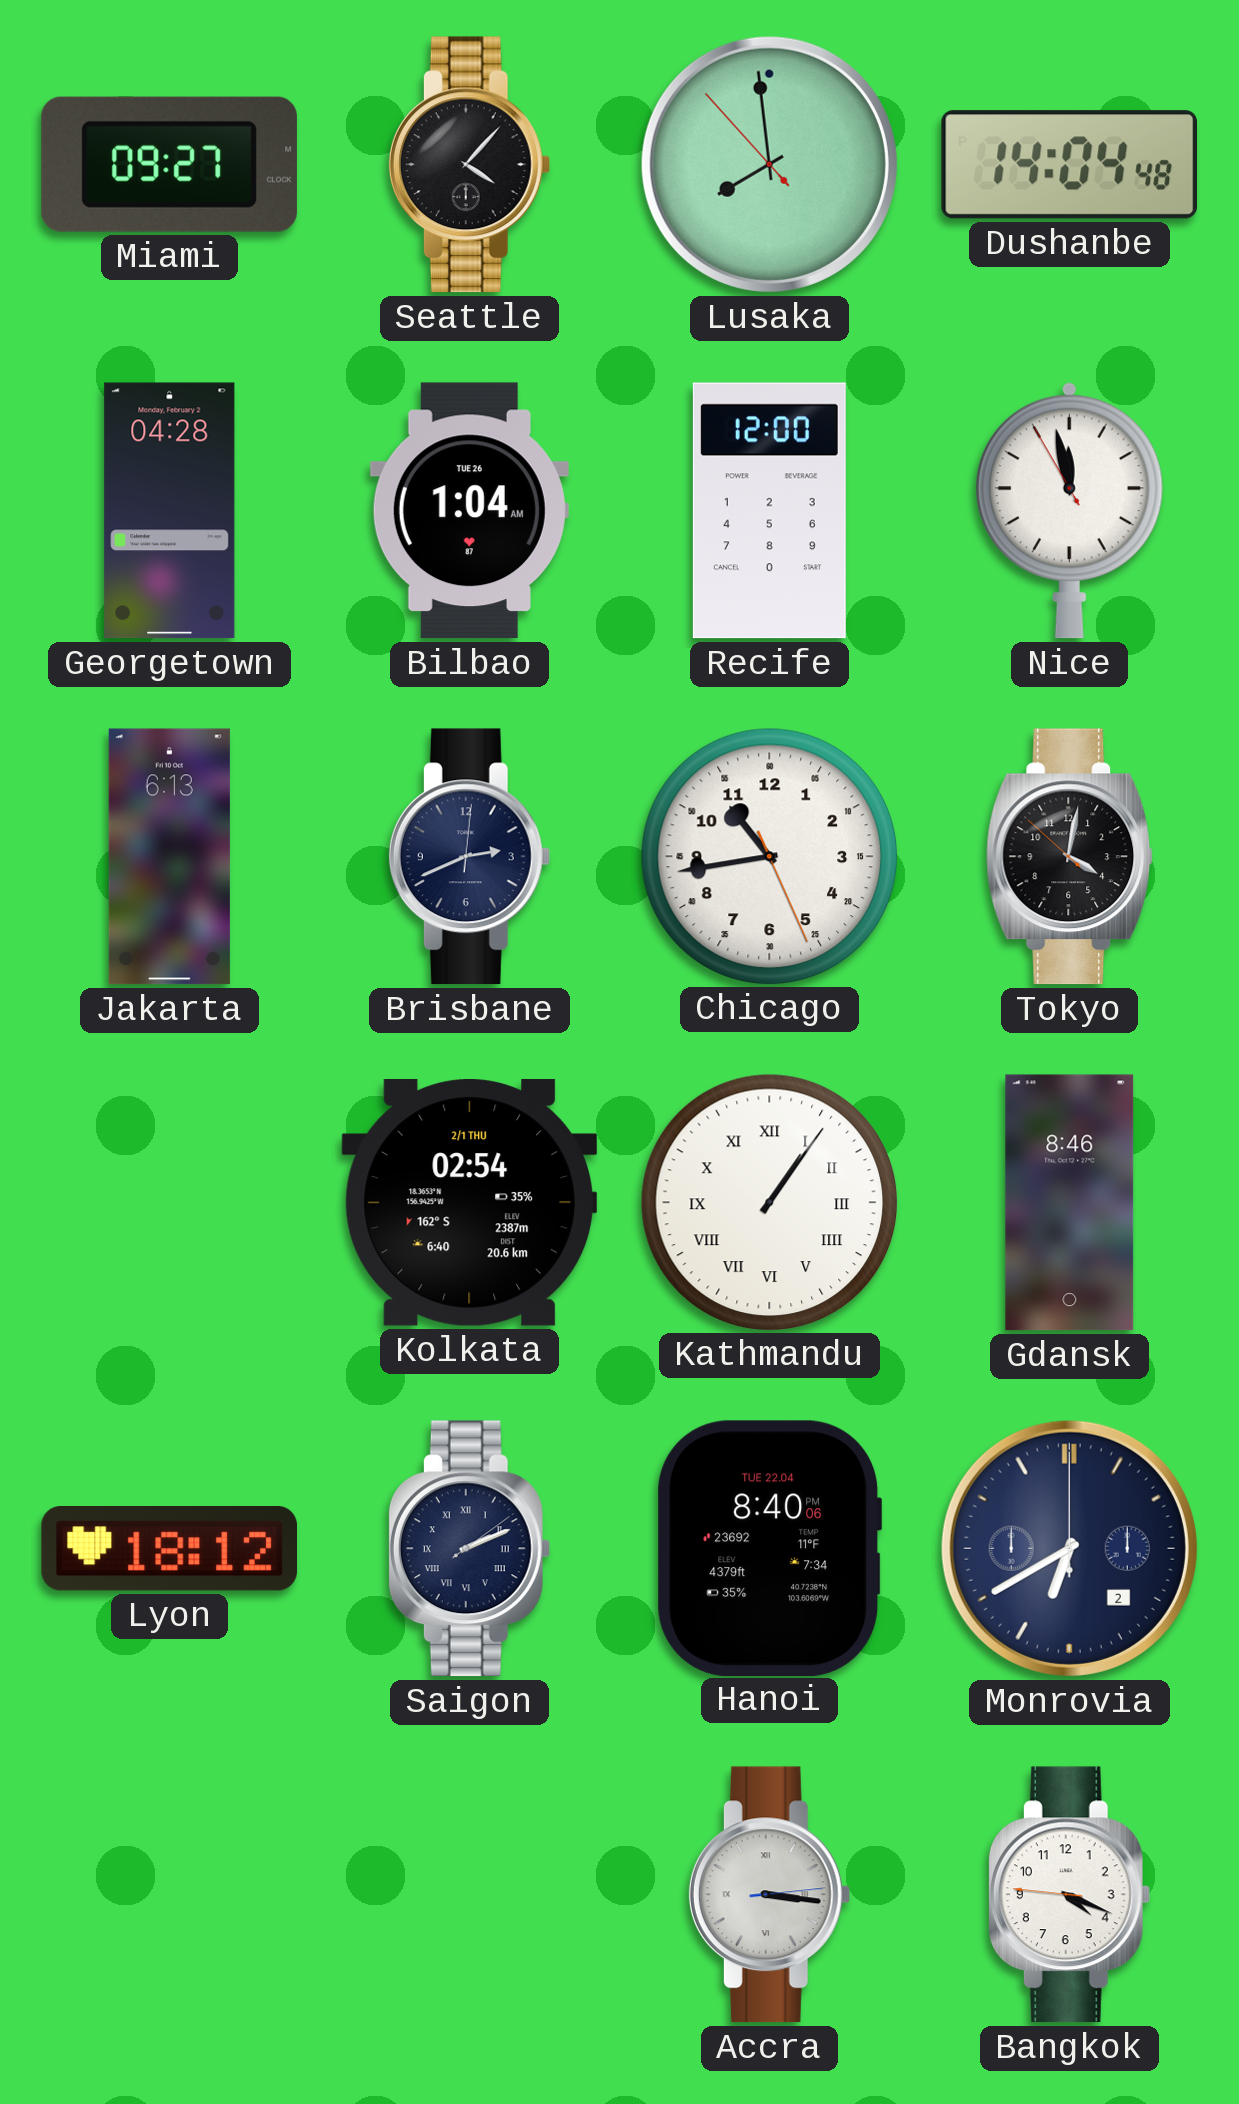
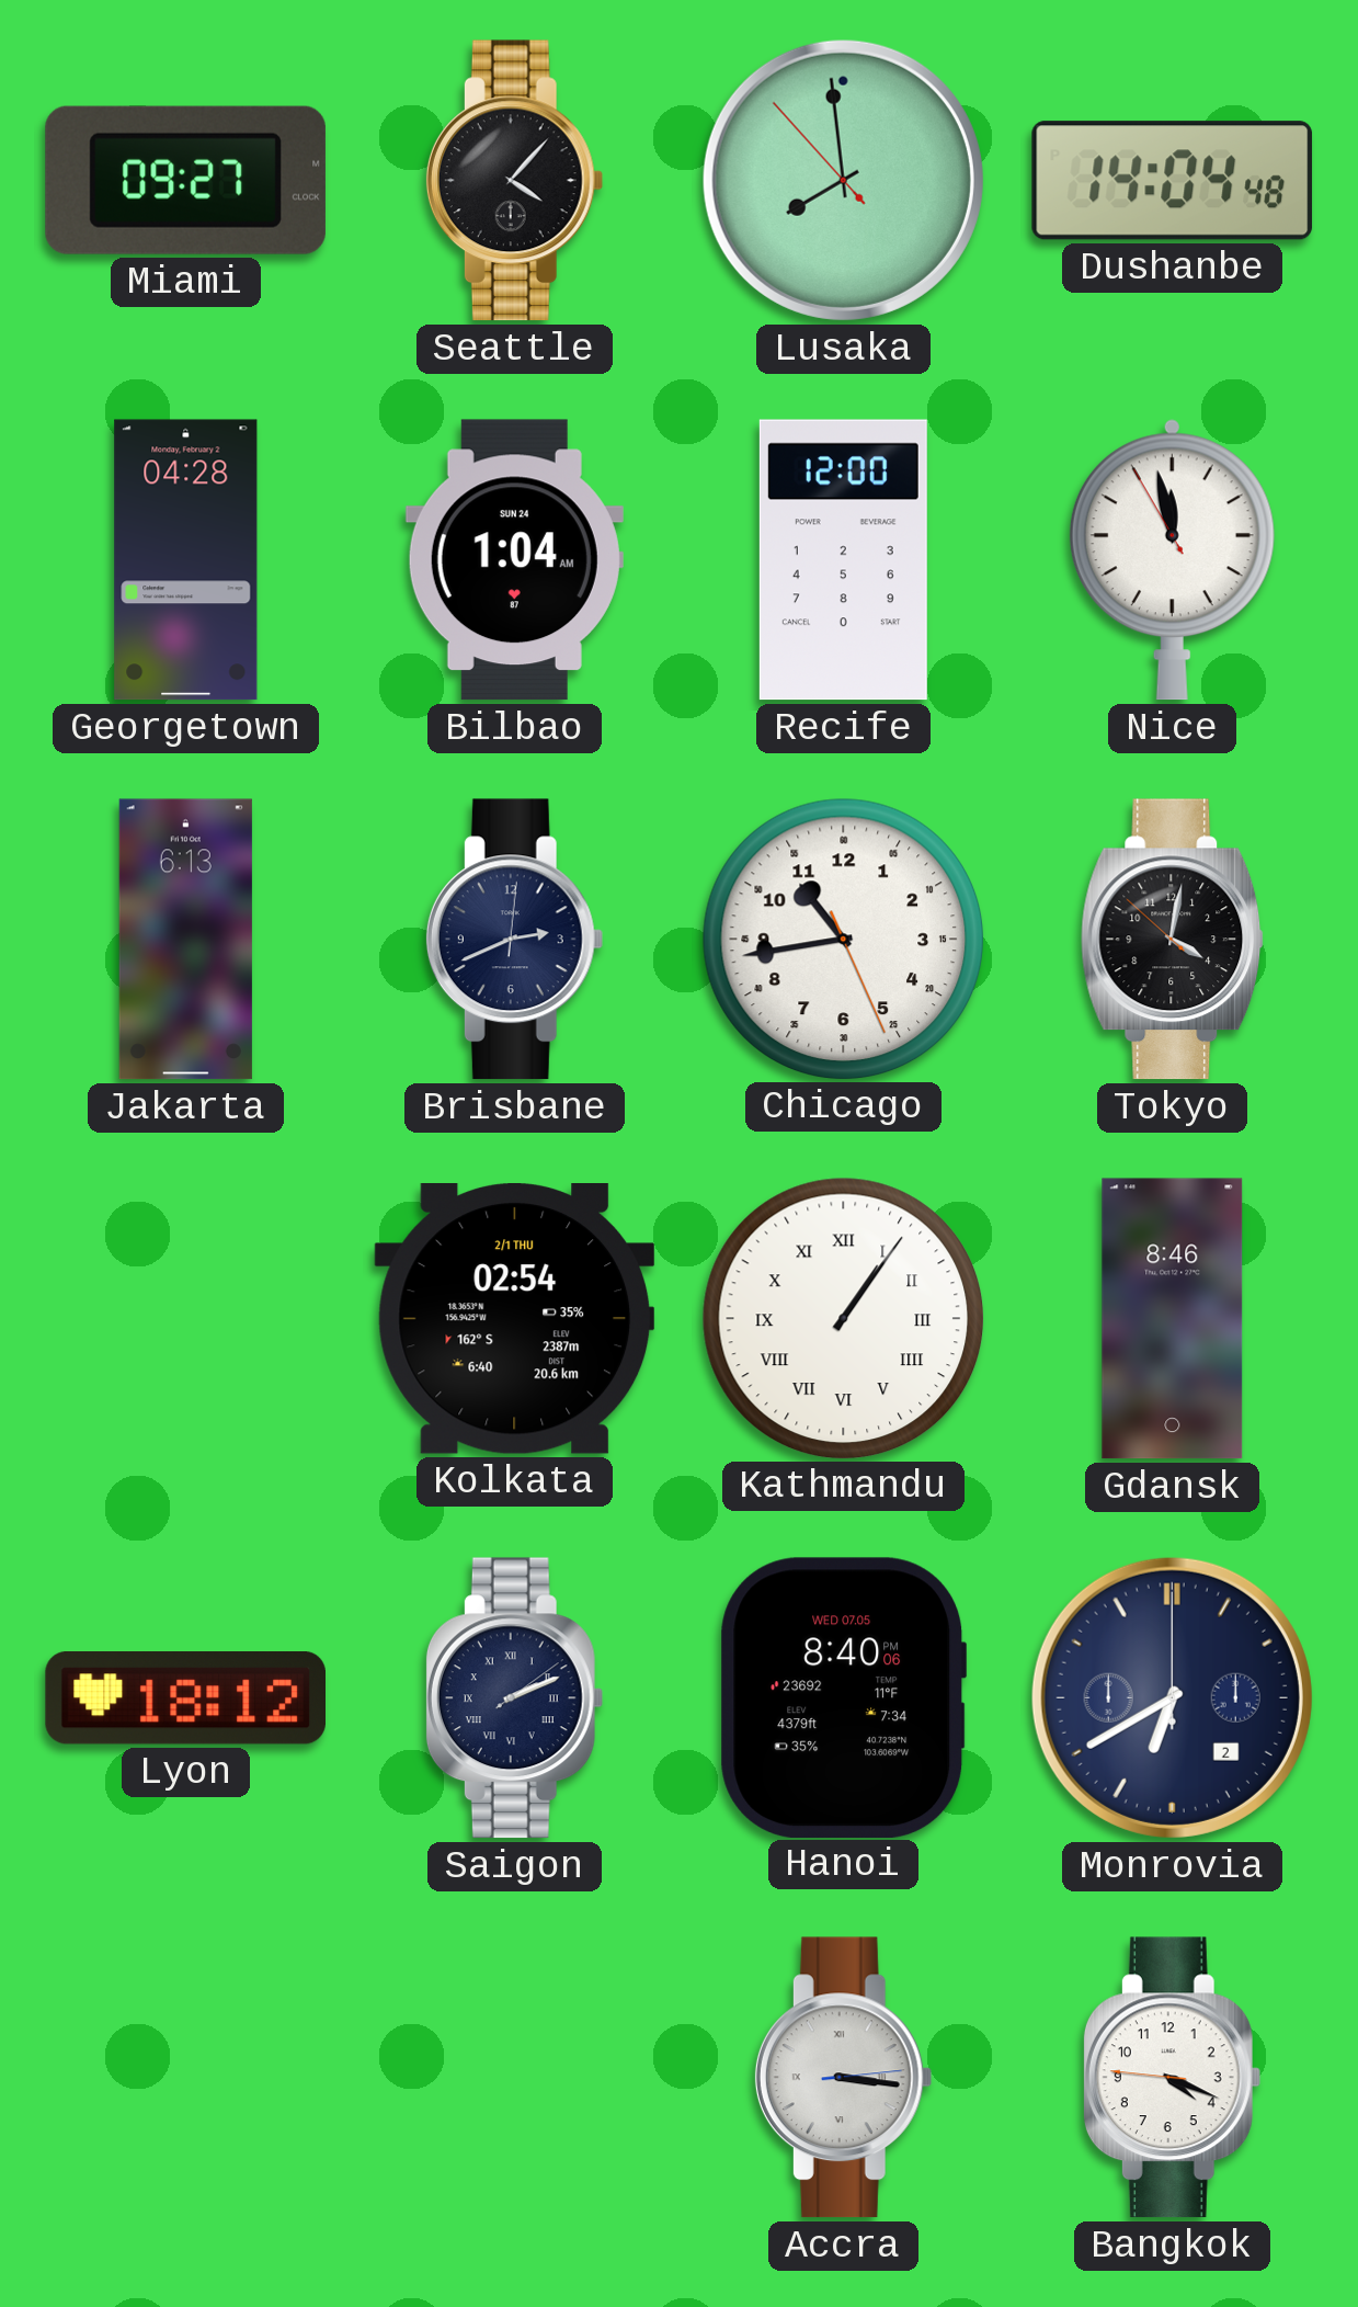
Bilbao date: TUE 26 -> SUN 24 (514, 560)
Hanoi date: TUE 22.04 -> WED 07.05 (844, 1697)
